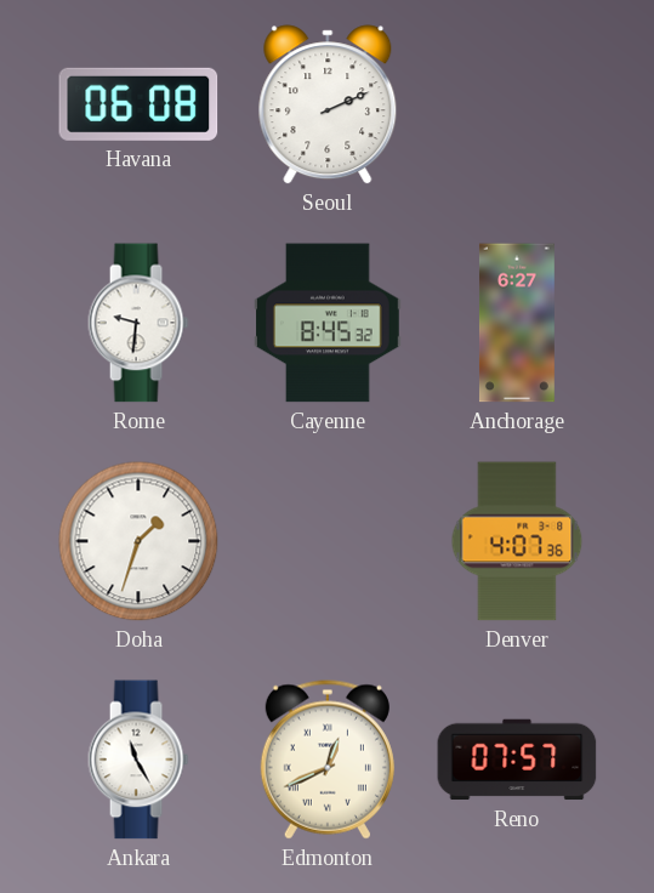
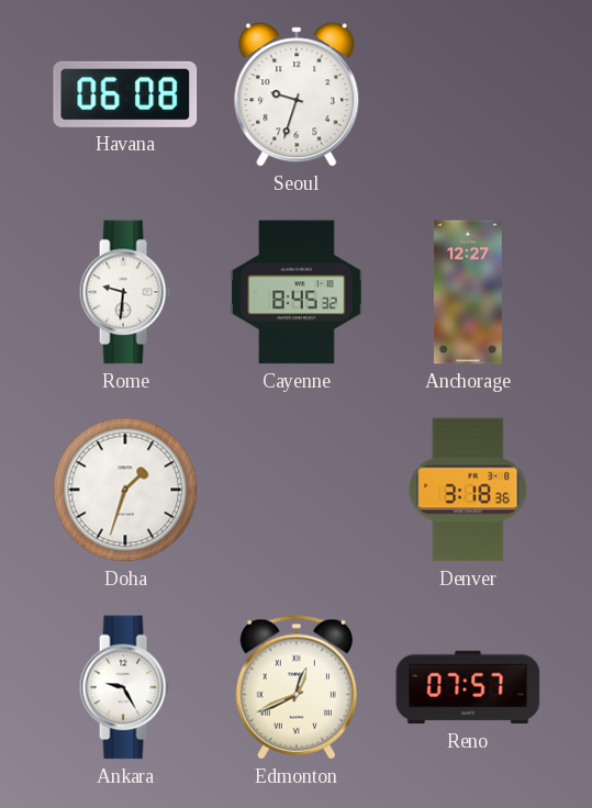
Seoul: 2:11 -> 9:33 (297, 94)
Anchorage: 6:27 -> 12:27 (468, 292)
Denver: 4:07 -> 3:18 (468, 490)
Ankara: 11:25 -> 9:25 (125, 687)
